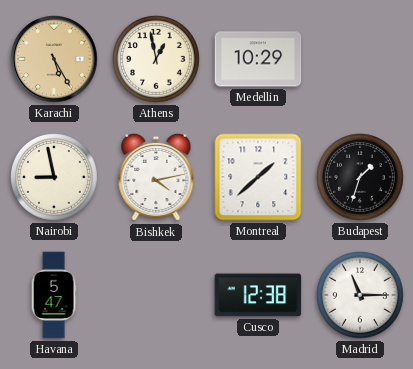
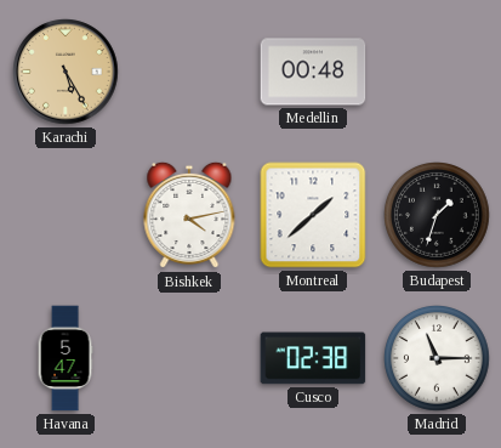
Athens: 12:58 -> none (157, 60)
Medellin: 10:29 -> 00:48 (313, 72)
Nairobi: 8:58 -> none (55, 178)
Cusco: 12:38 -> 02:38 (313, 358)
